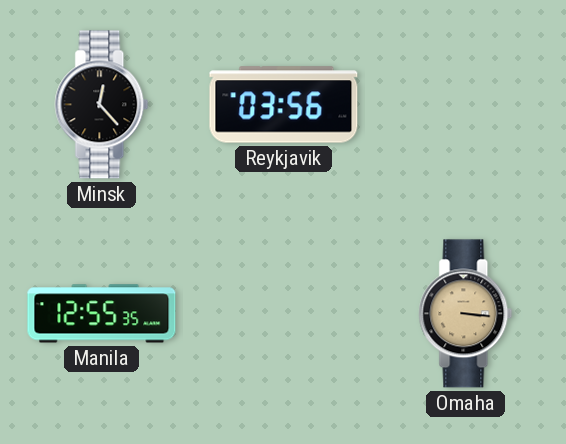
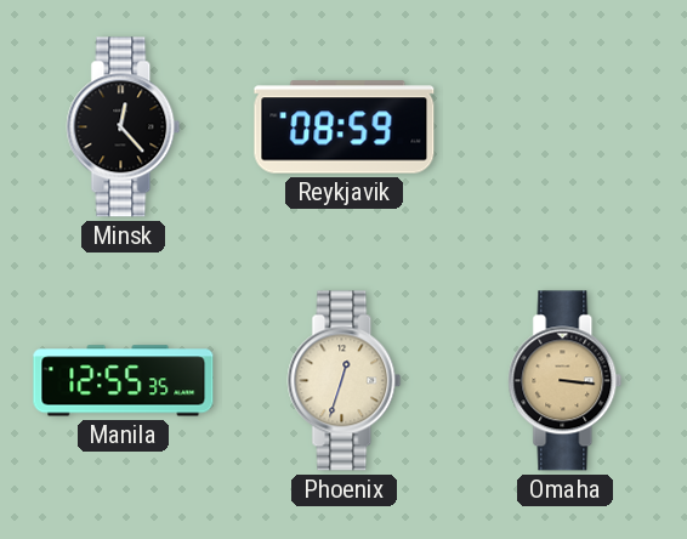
Reykjavik: 03:56 -> 08:59 (345, 127)
Phoenix: none -> 12:33 (345, 381)
